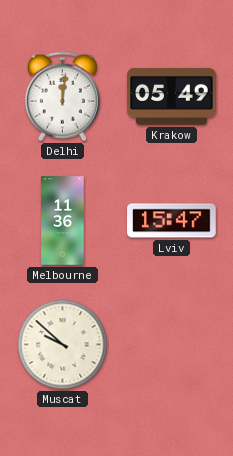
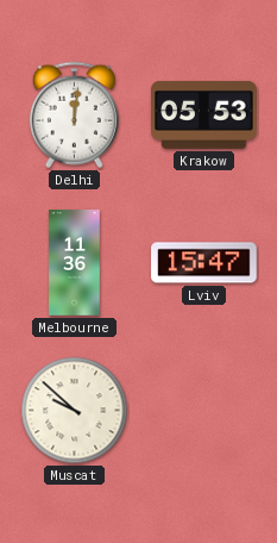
Krakow: 05:49 -> 05:53 (204, 116)
